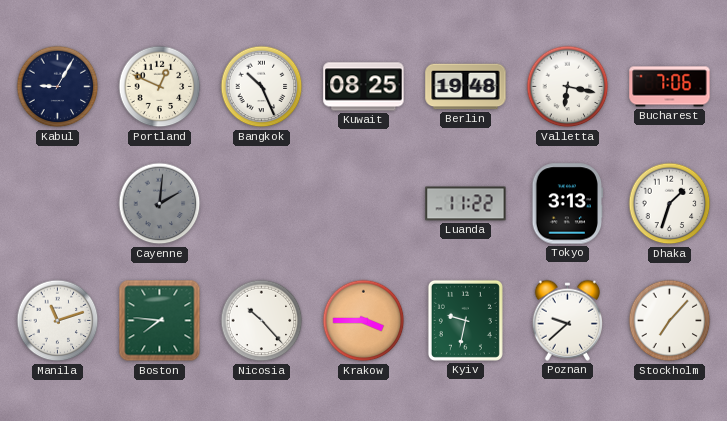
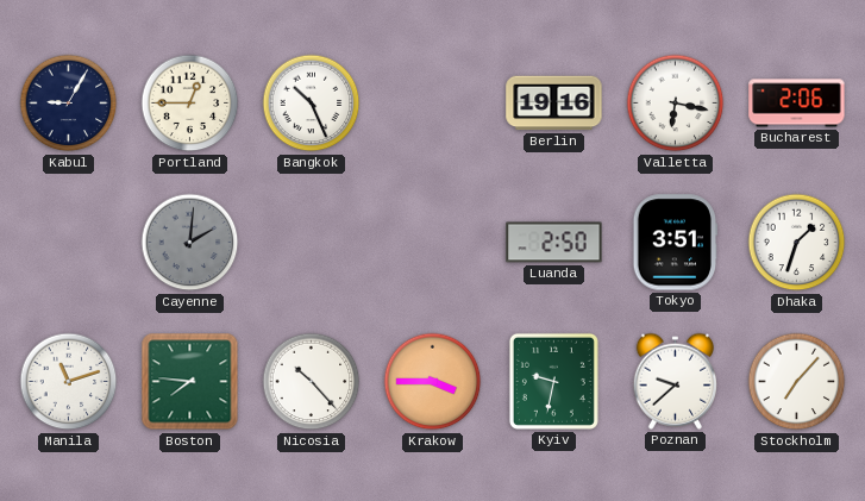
Portland: 12:49 -> 12:45 (190, 104)
Kuwait: 08:25 -> none (364, 87)
Berlin: 19:48 -> 19:16 (554, 104)
Bucharest: 7:06 -> 2:06 (797, 104)
Luanda: 11:22 -> 2:50 (554, 243)
Tokyo: 3:13 -> 3:51 (675, 243)
